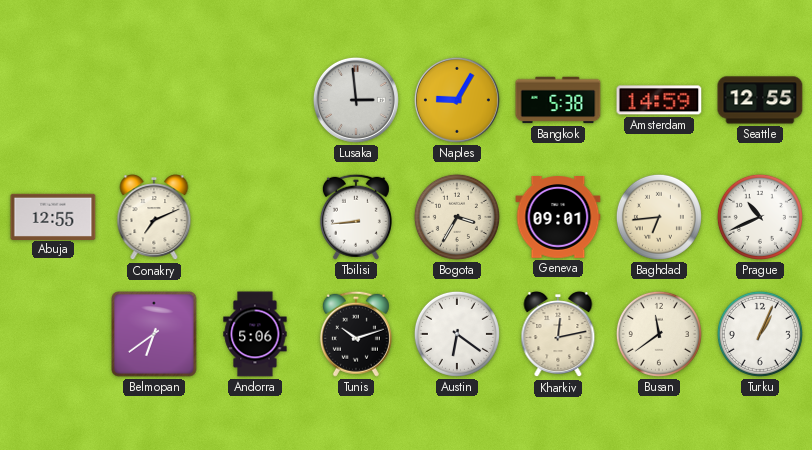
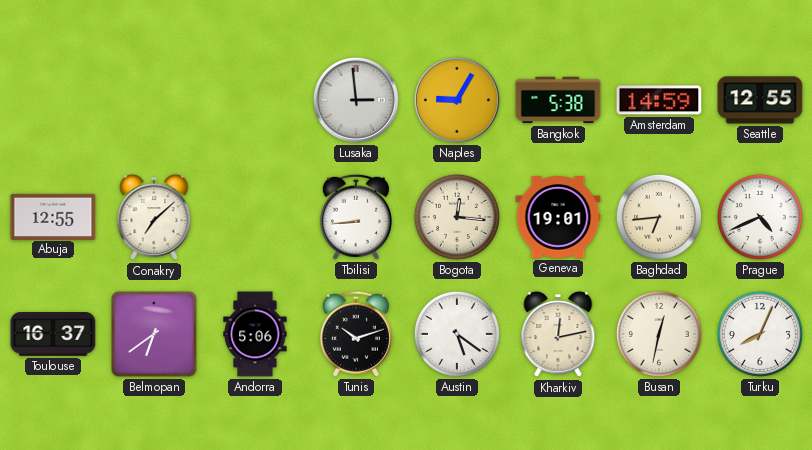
Conakry: 7:11 -> 7:08 (154, 218)
Bogota: 3:35 -> 12:16 (457, 217)
Geneva: 09:01 -> 19:01 (558, 218)
Prague: 10:41 -> 4:41 (760, 217)
Toulouse: none -> 16:37 (53, 334)
Austin: 6:21 -> 5:21 (457, 334)
Busan: 11:39 -> 12:32 (659, 334)
Turku: 1:04 -> 8:04 (760, 334)
